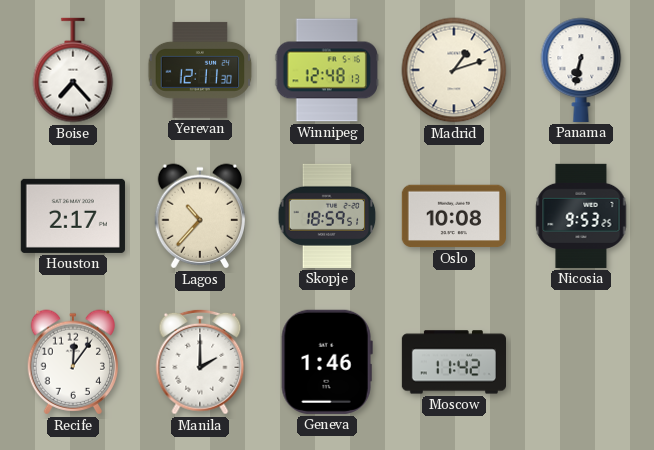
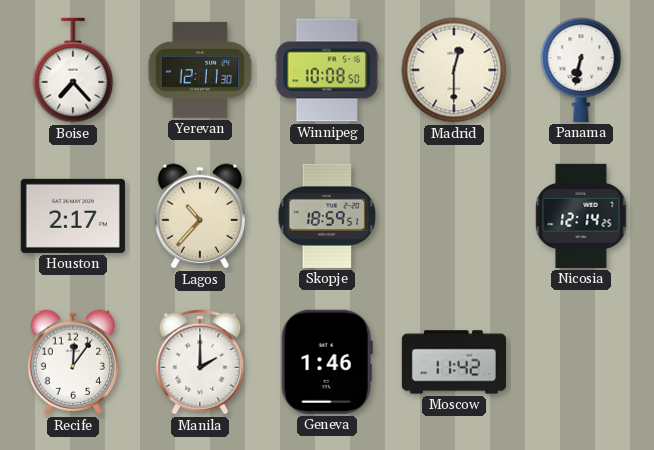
Winnipeg: 12:48 -> 10:08 (327, 70)
Madrid: 1:12 -> 12:30 (454, 70)
Oslo: 10:08 -> none (454, 216)
Nicosia: 9:53 -> 12:14 (581, 216)
